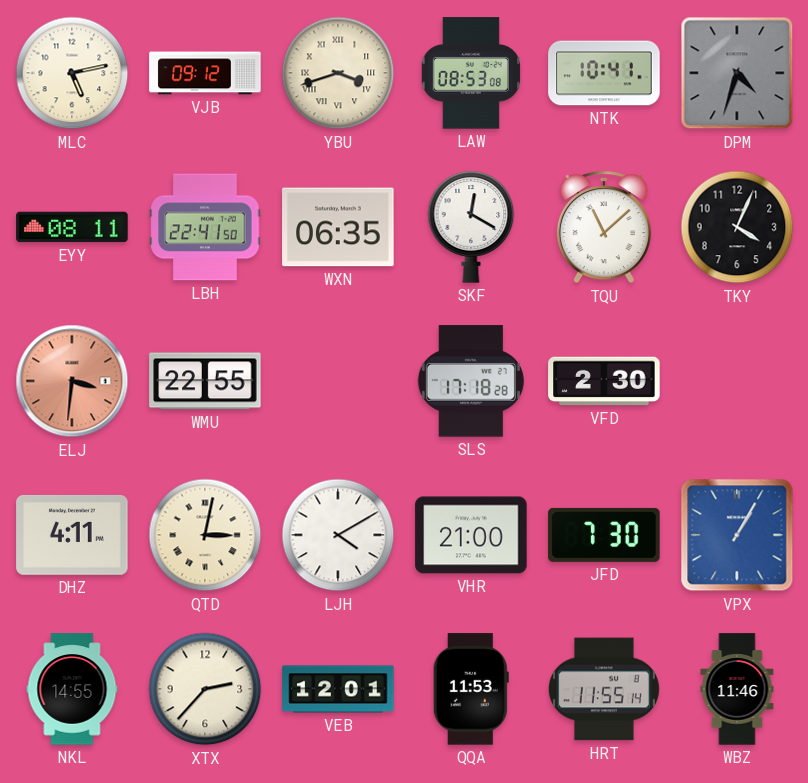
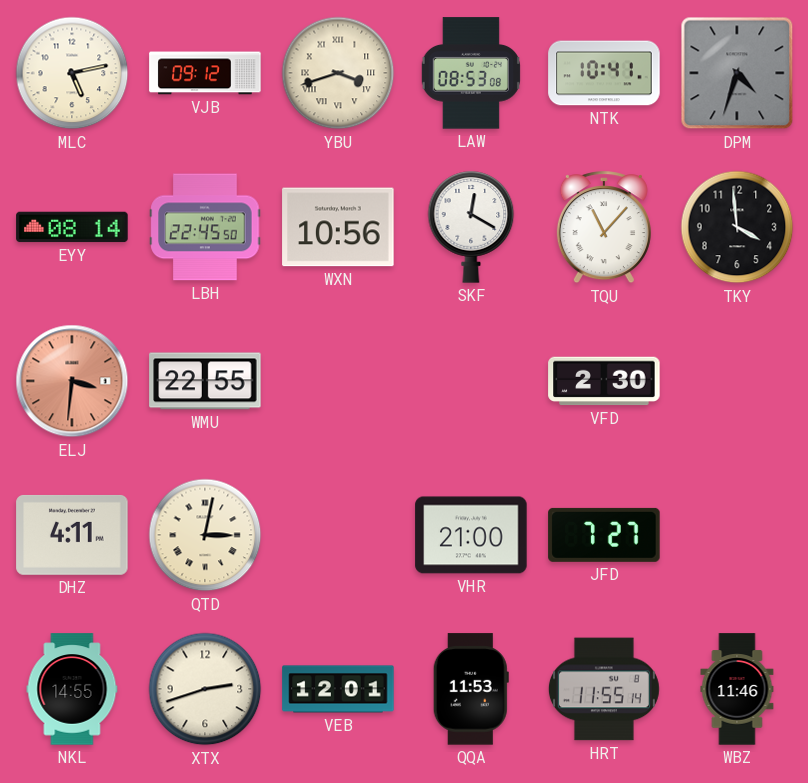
EYY: 08:11 -> 08:14 (72, 227)
LBH: 22:41 -> 22:45 (205, 227)
WXN: 06:35 -> 10:56 (338, 227)
TQU: 11:08 -> 11:07 (604, 228)
TKY: 4:04 -> 3:59 (737, 227)
SLS: 17:18 -> none (471, 381)
LJH: 4:10 -> none (338, 535)
JFD: 7:30 -> 7:27 (604, 535)
VPX: 1:05 -> none (737, 535)
XTX: 2:37 -> 2:42 (205, 689)
